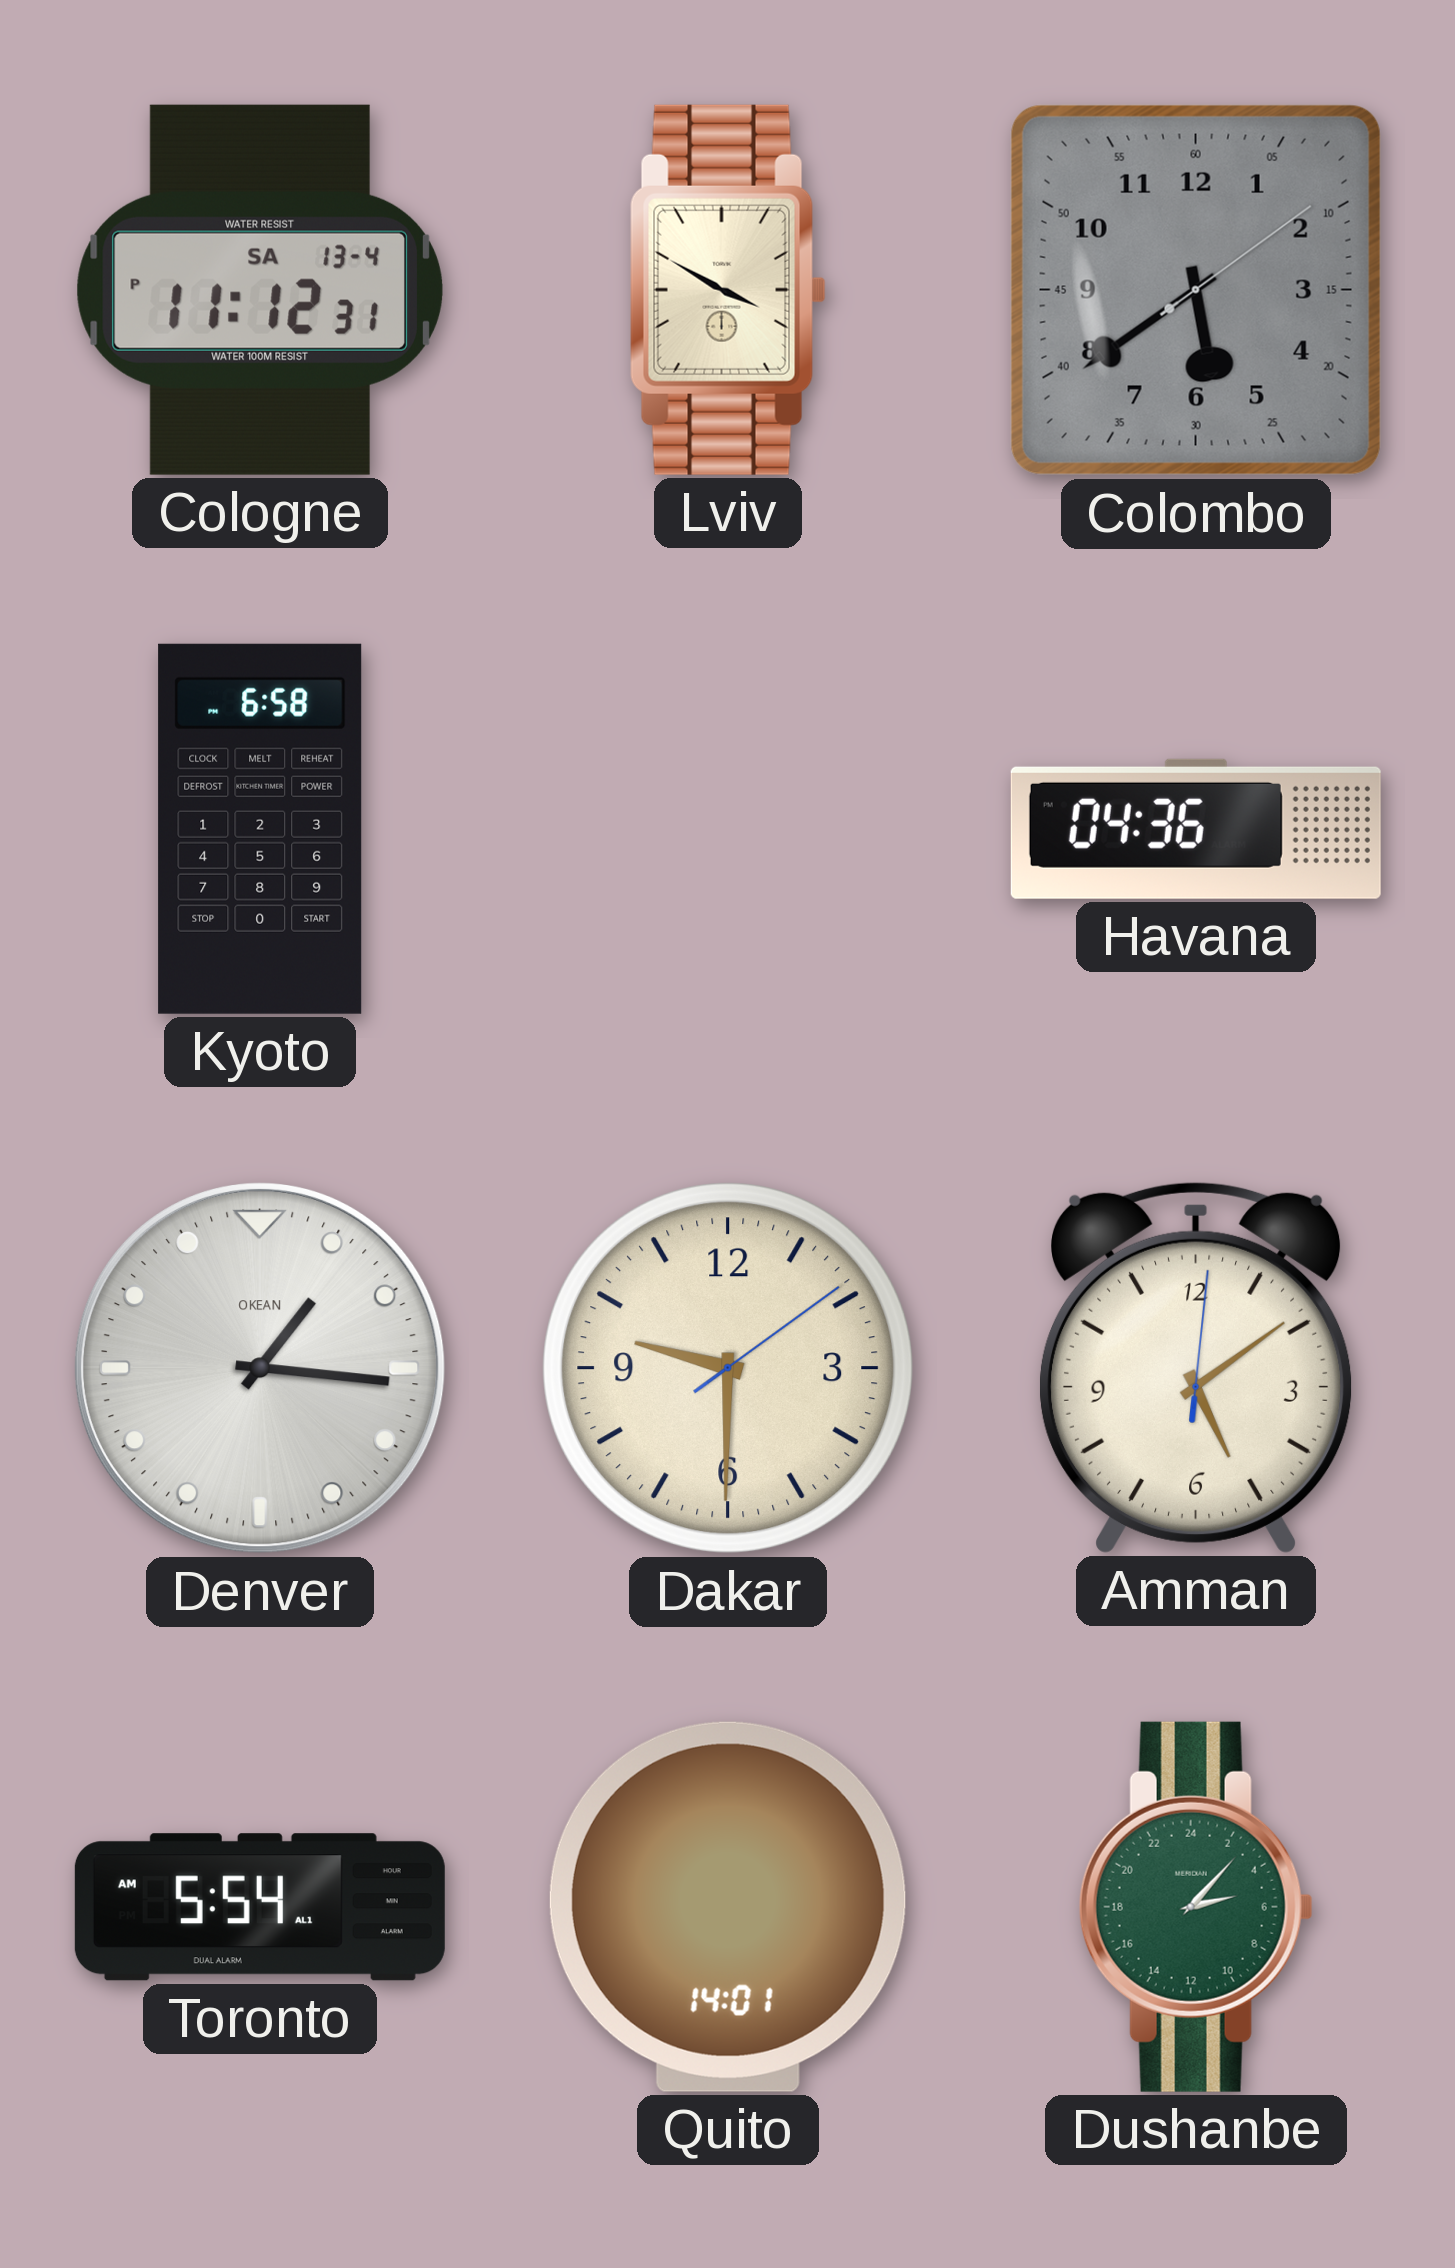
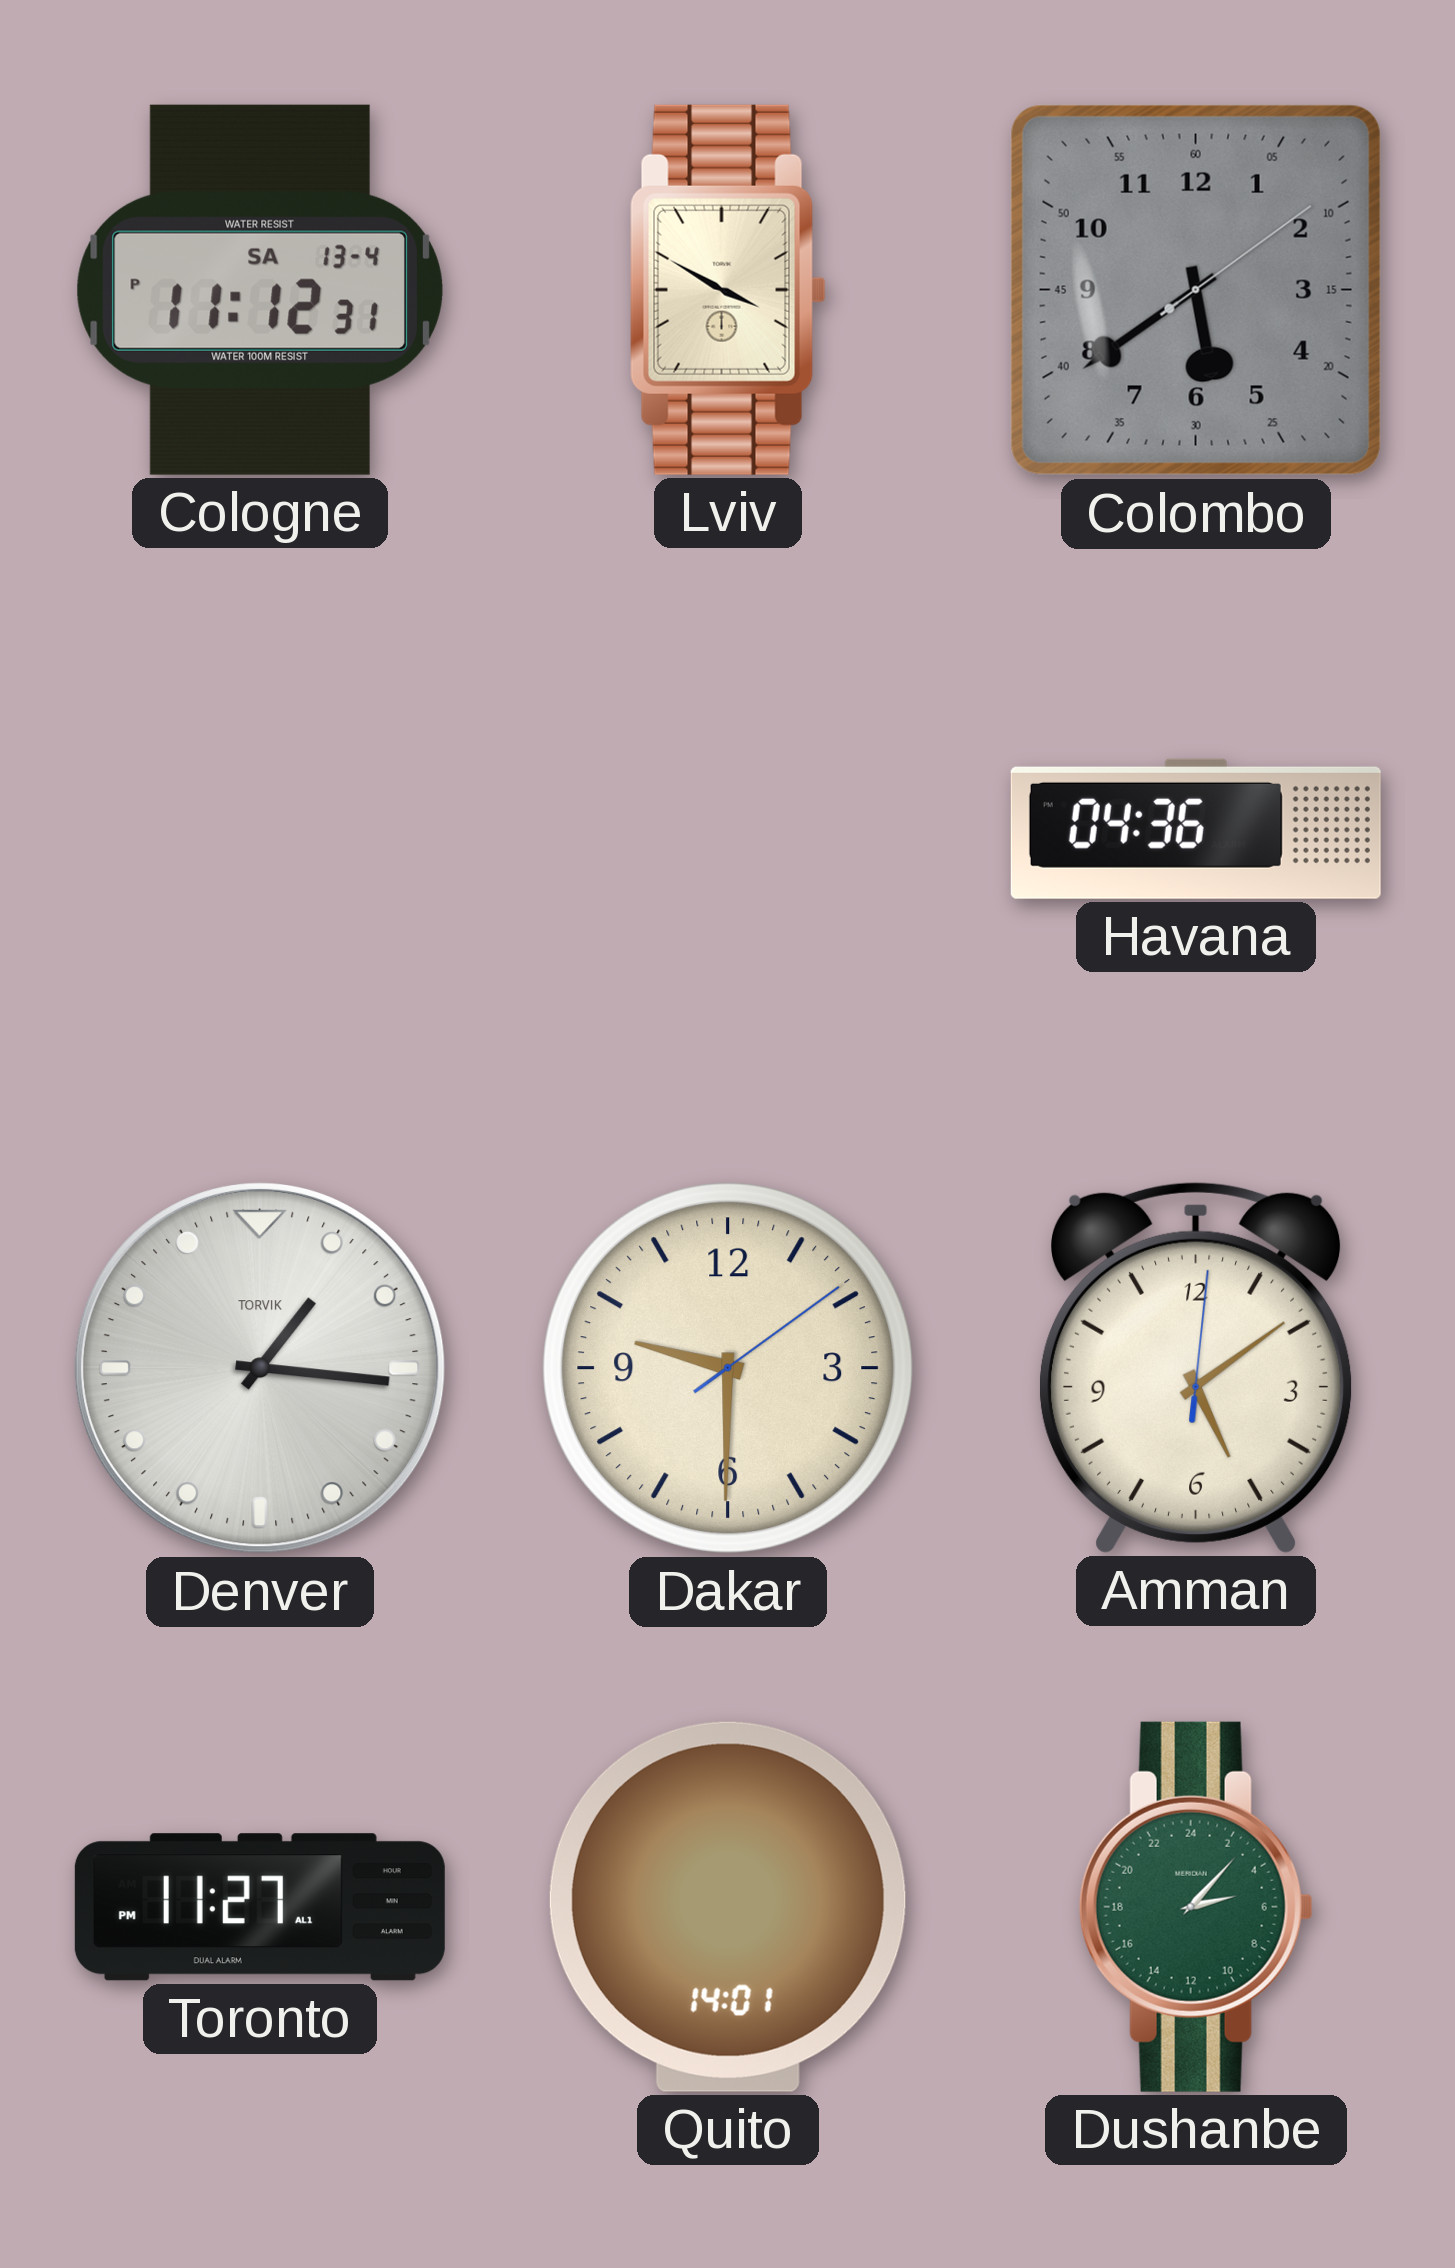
Kyoto: 6:58 -> none (260, 829)
Denver brand: OKEAN -> TORVIK (260, 1368)
Toronto: 5:54 -> 11:27 (260, 1907)
